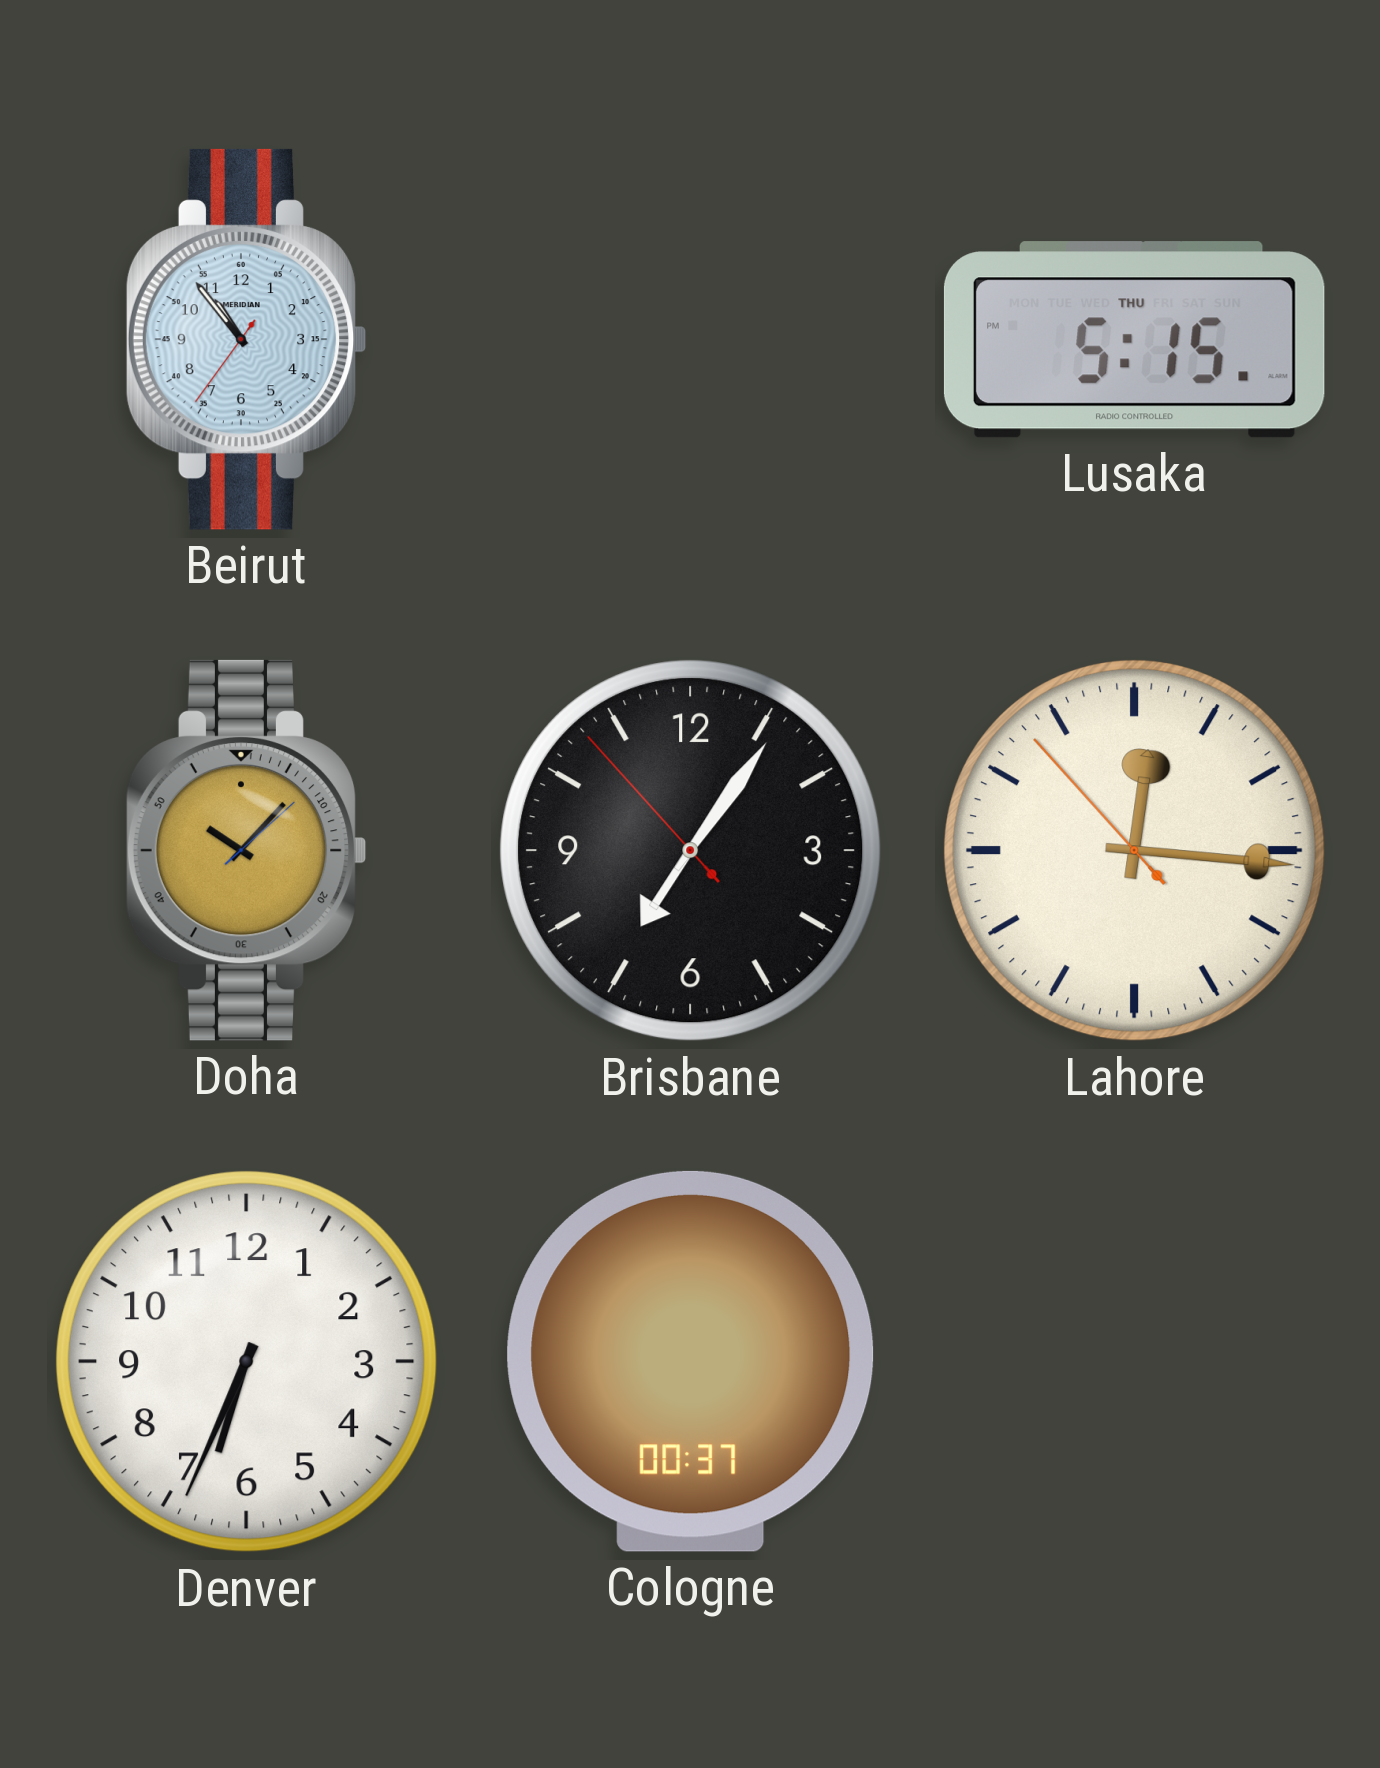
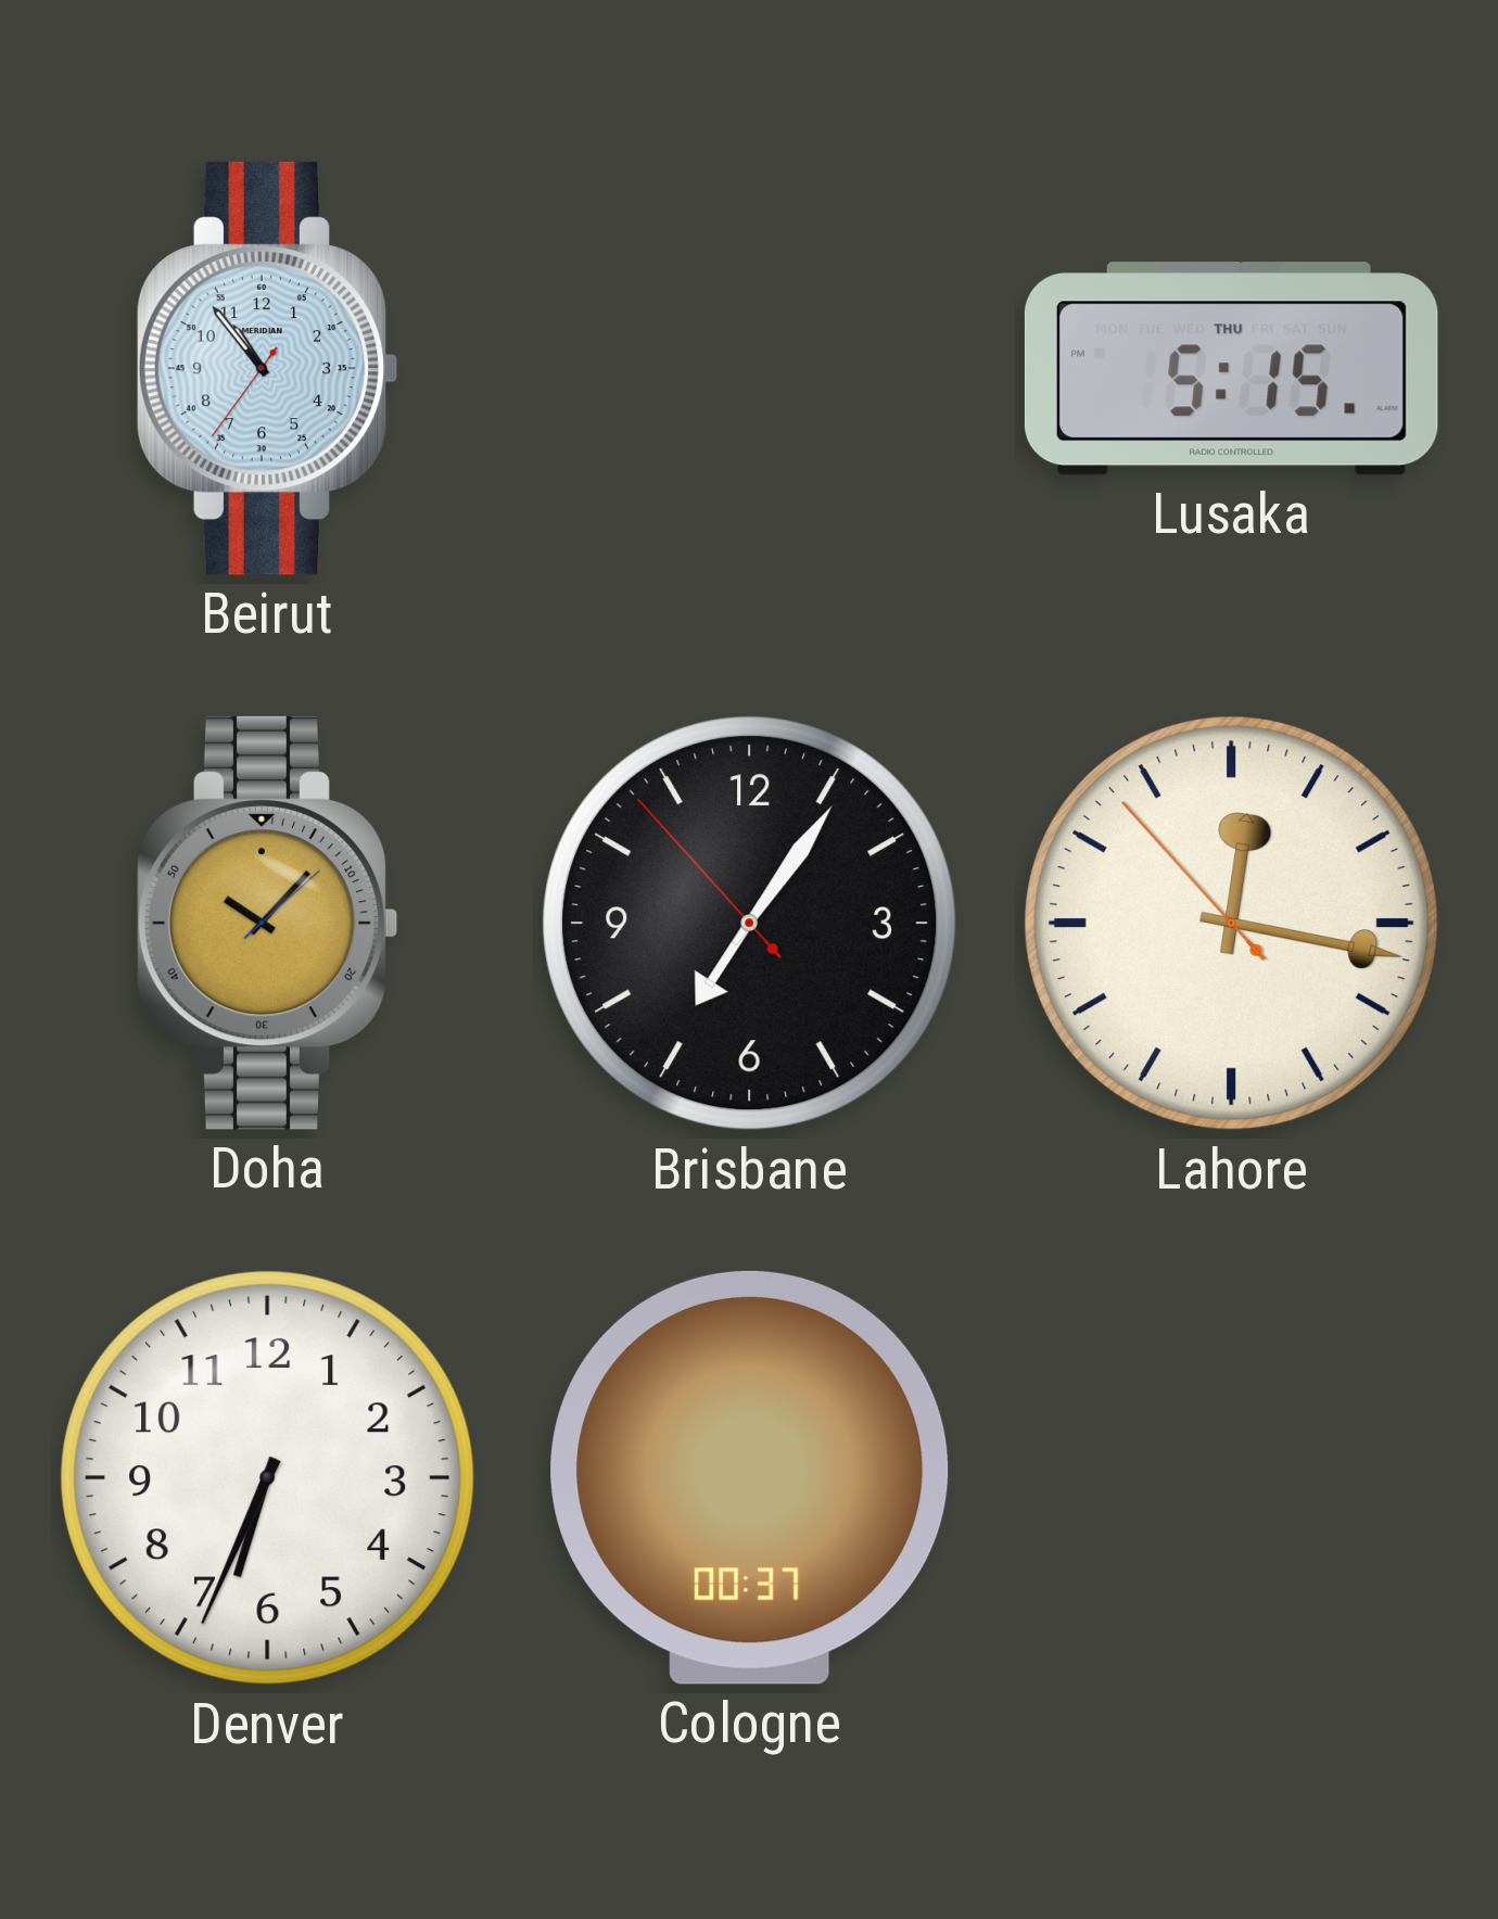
Lahore: 12:15 -> 12:16 (1232, 924)
